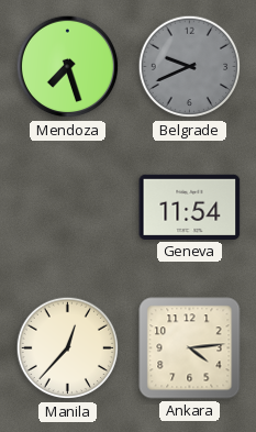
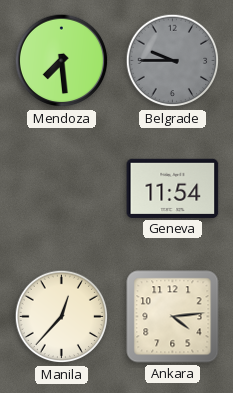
Mendoza: 7:27 -> 7:29 (62, 61)
Belgrade: 9:41 -> 9:45 (173, 61)
